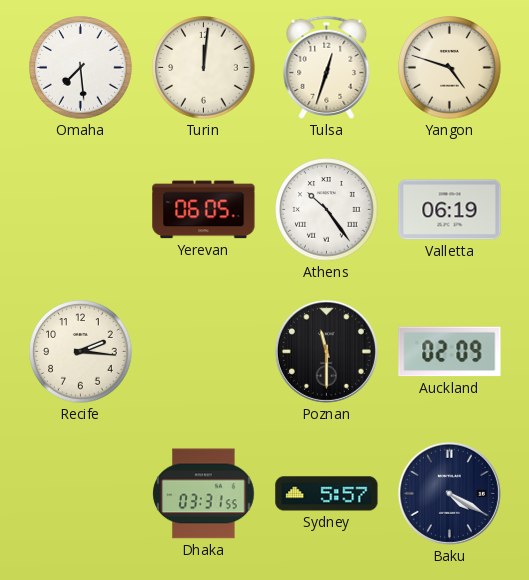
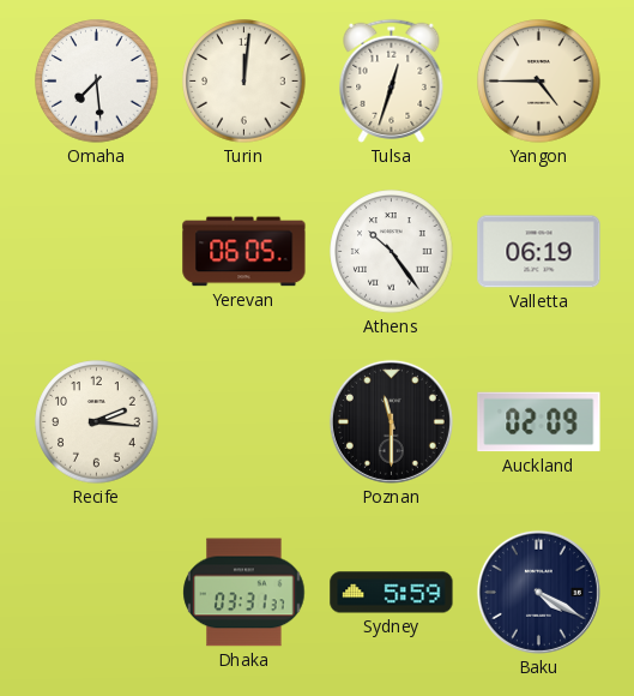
Yangon: 4:48 -> 4:45 (539, 82)
Dhaka: 03:31:55 -> 03:31:37 (244, 593)
Sydney: 5:57 -> 5:59 (392, 593)
